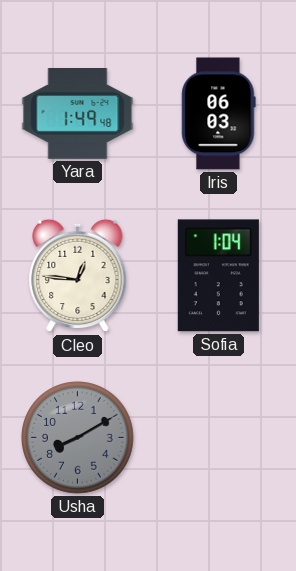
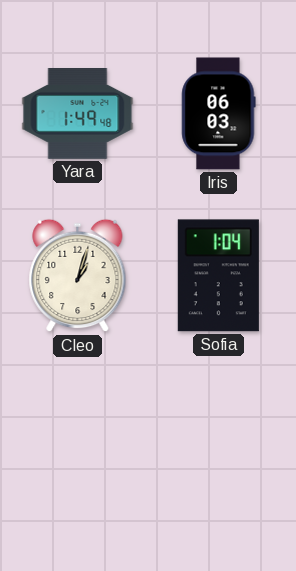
Cleo: 12:46 -> 1:03 (78, 276)
Usha: 8:10 -> none (78, 438)
